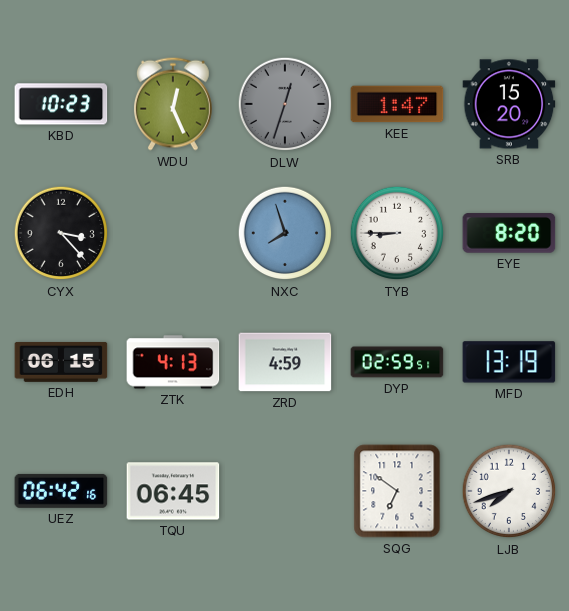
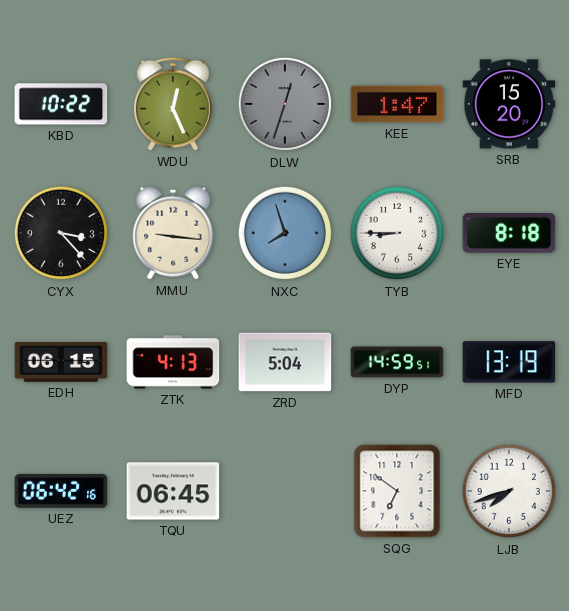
KBD: 10:23 -> 10:22 (61, 104)
MMU: none -> 9:16 (173, 233)
EYE: 8:20 -> 8:18 (509, 233)
ZRD: 4:59 -> 5:04 (285, 362)
DYP: 02:59 -> 14:59 (397, 362)
